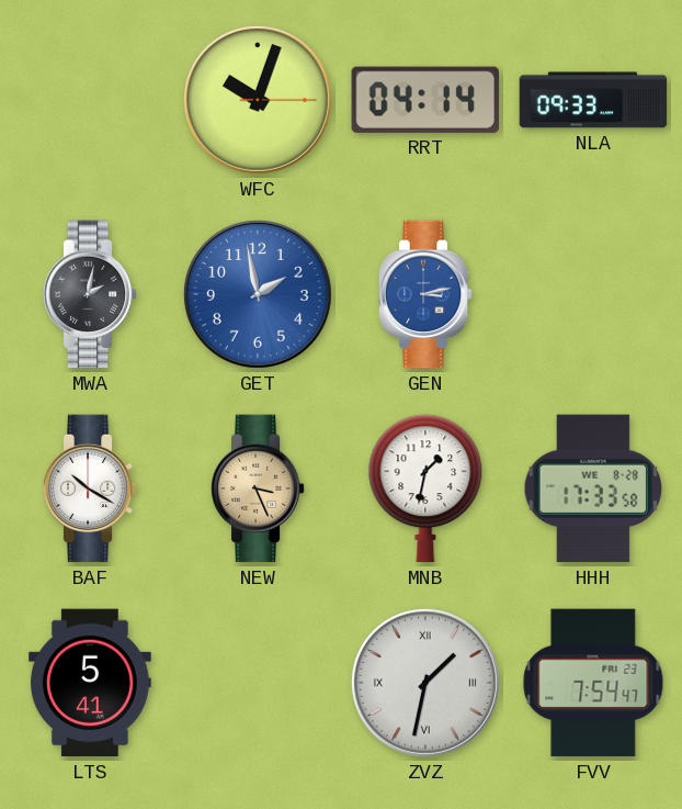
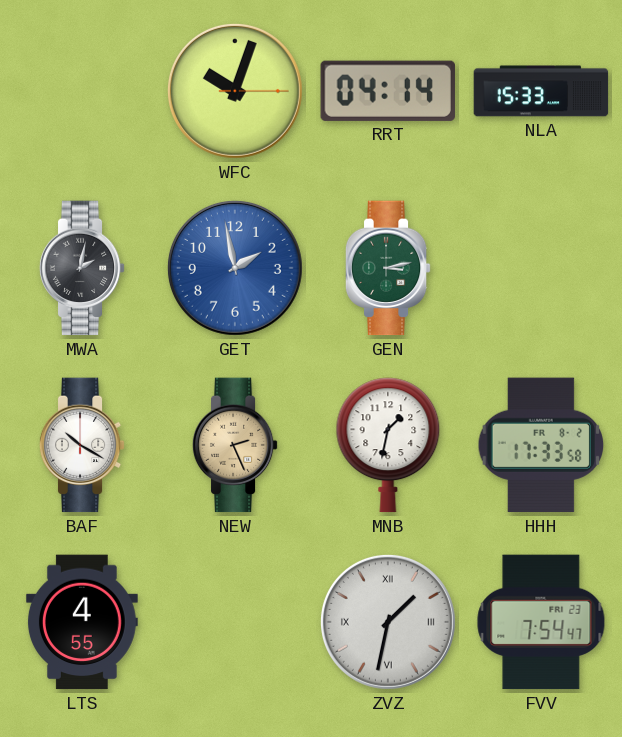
NLA: 09:33 -> 15:33 (541, 91)
GEN dial: blue -> green (388, 268)
NEW: 3:26 -> 2:26 (235, 445)
HHH date: WE 8-28 -> FR 8-2 (540, 445)
LTS: 5:41 -> 4:55 (82, 622)
